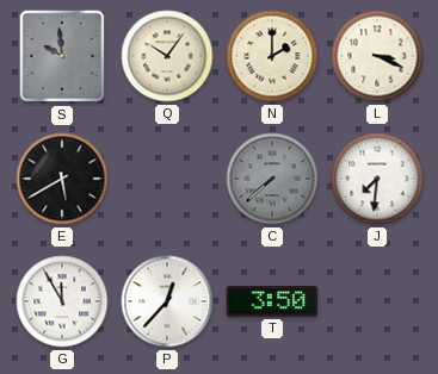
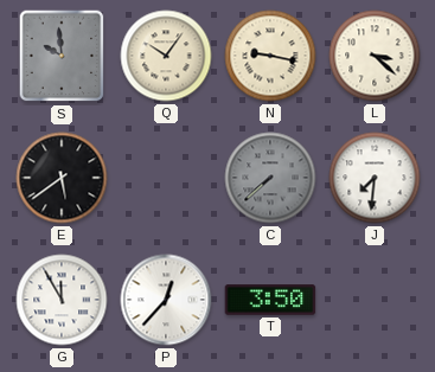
N: 2:00 -> 9:17 (270, 56)
L: 3:19 -> 3:22 (375, 56)
E: 5:40 -> 5:39 (62, 178)
